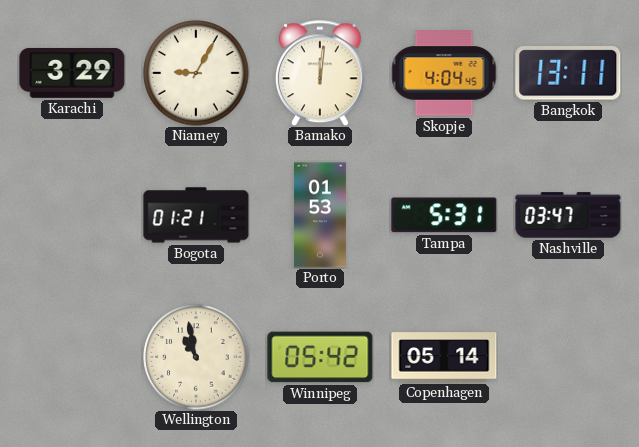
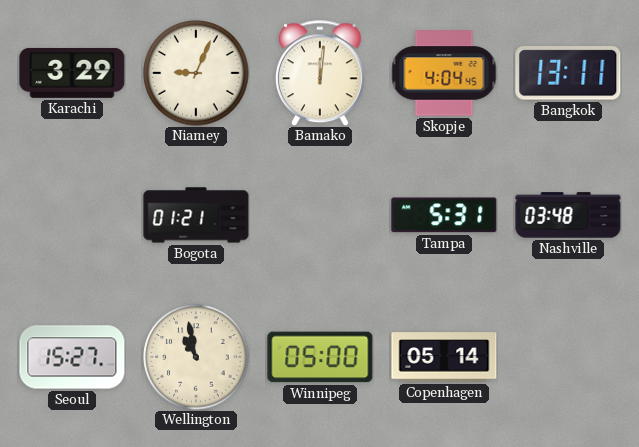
Niamey: 9:05 -> 9:04 (196, 73)
Porto: 01:53 -> none (320, 215)
Nashville: 03:47 -> 03:48 (568, 215)
Seoul: none -> 15:27 (72, 357)
Winnipeg: 05:42 -> 05:00 (320, 357)
